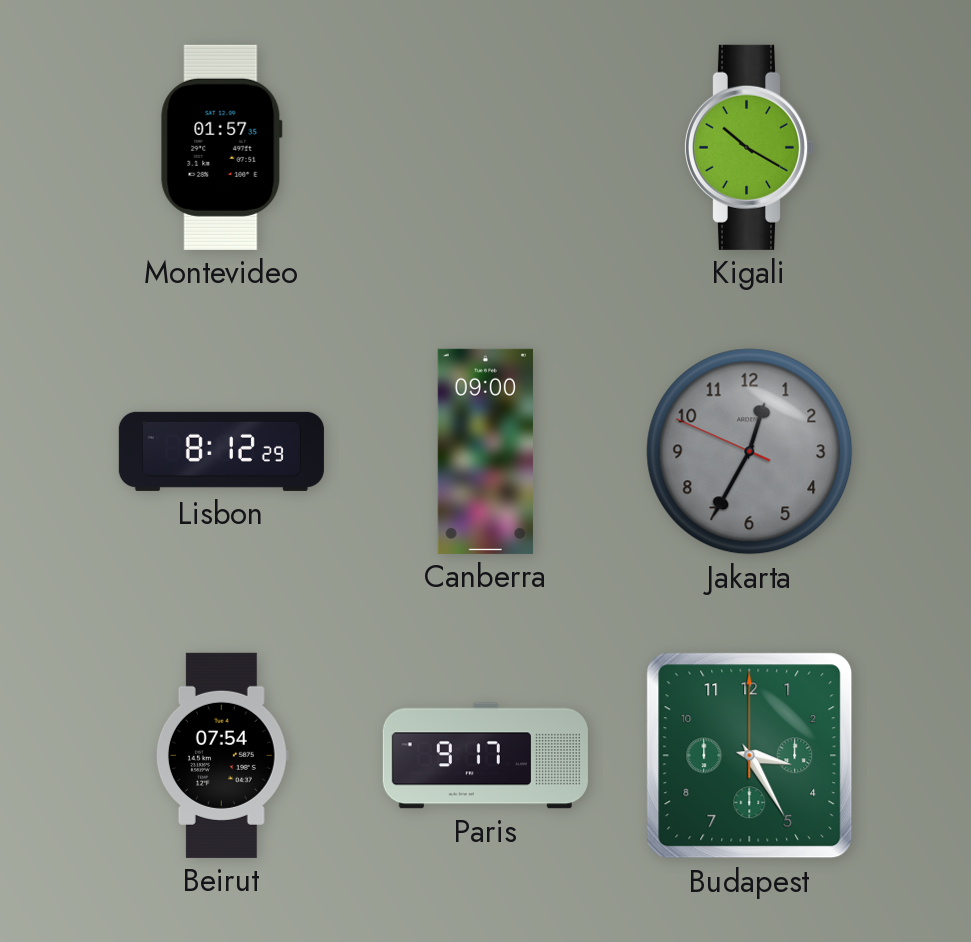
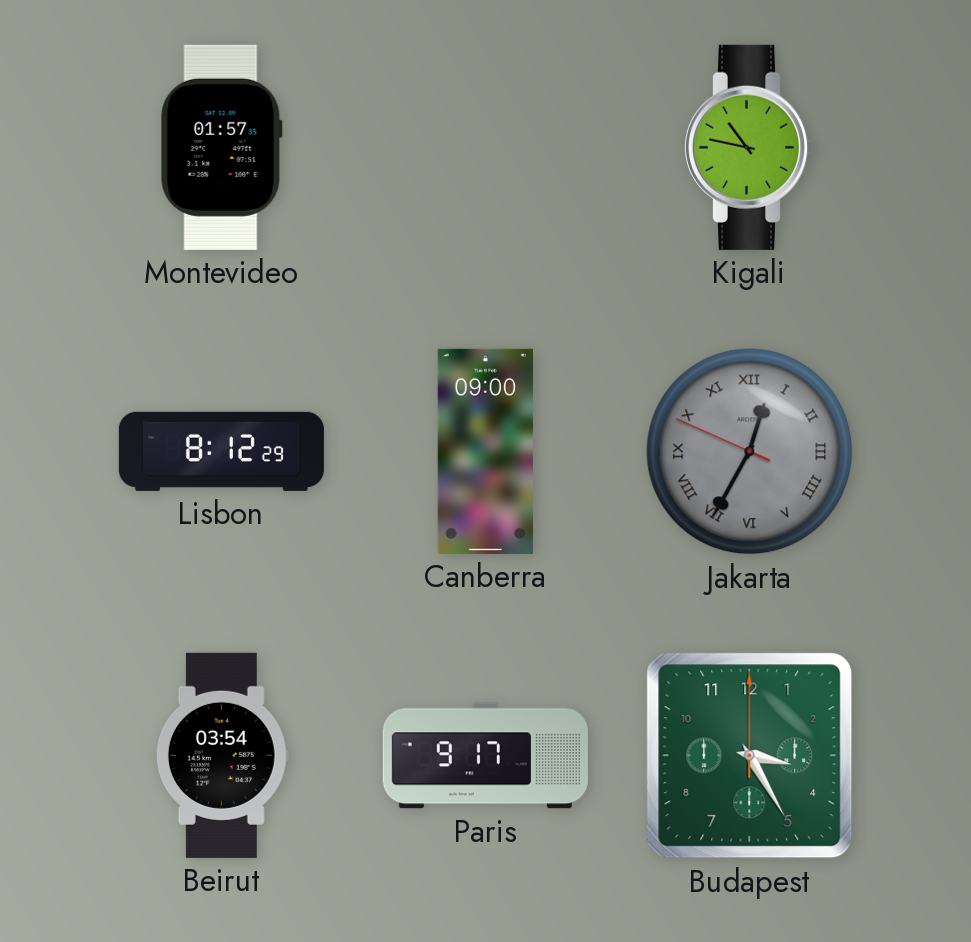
Kigali: 10:20 -> 10:47 (749, 147)
Jakarta numerals: Arabic -> Roman (750, 452)
Beirut: 07:54 -> 03:54 (221, 755)
